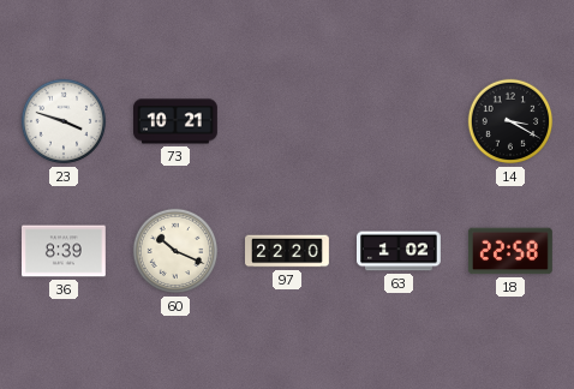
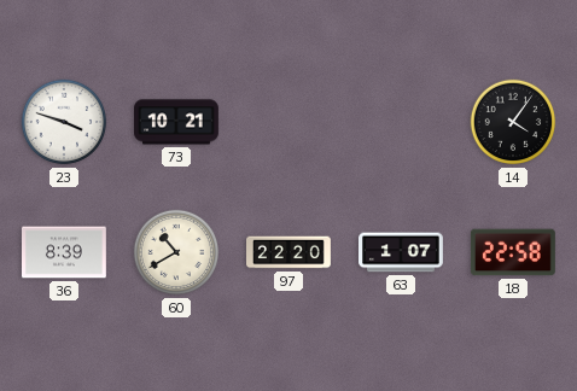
14: 3:20 -> 4:06 (513, 122)
60: 10:19 -> 10:40 (176, 252)
63: 1:02 -> 1:07 (402, 252)
